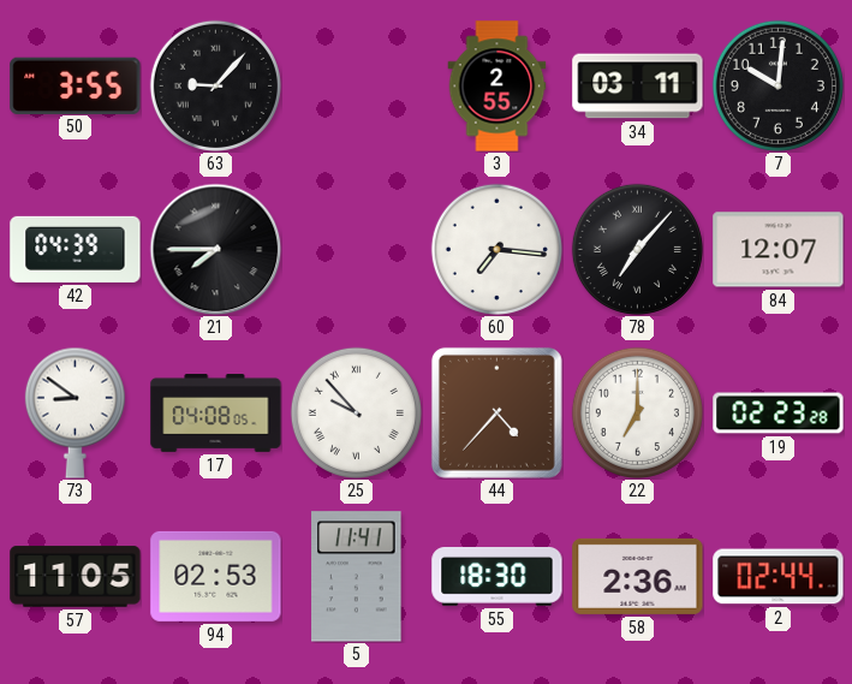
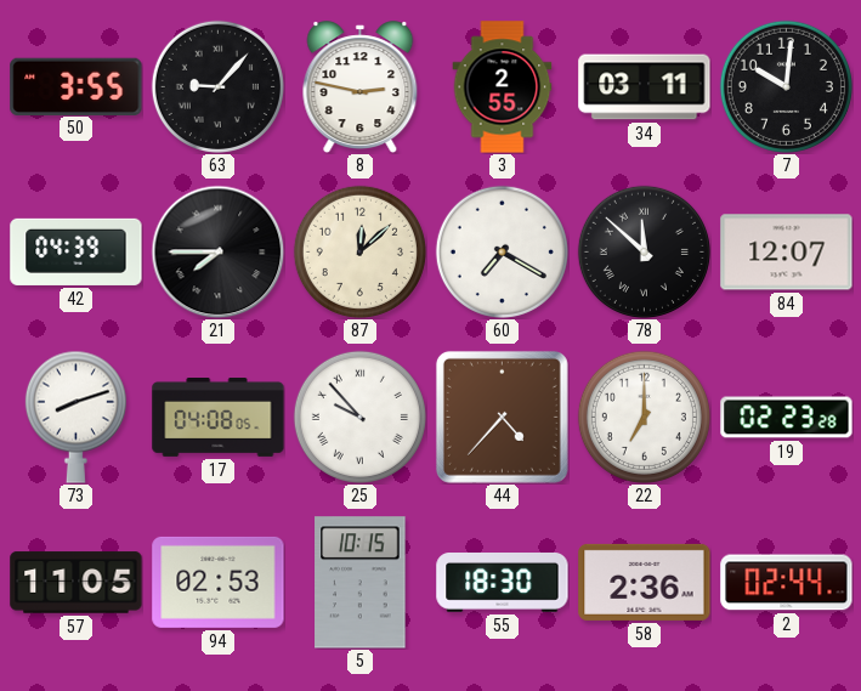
8: none -> 2:47 (361, 87)
87: none -> 12:08 (359, 251)
60: 7:16 -> 7:20 (502, 251)
78: 7:07 -> 11:52 (644, 251)
73: 8:51 -> 8:12 (75, 417)
5: 11:41 -> 10:15 (361, 583)
